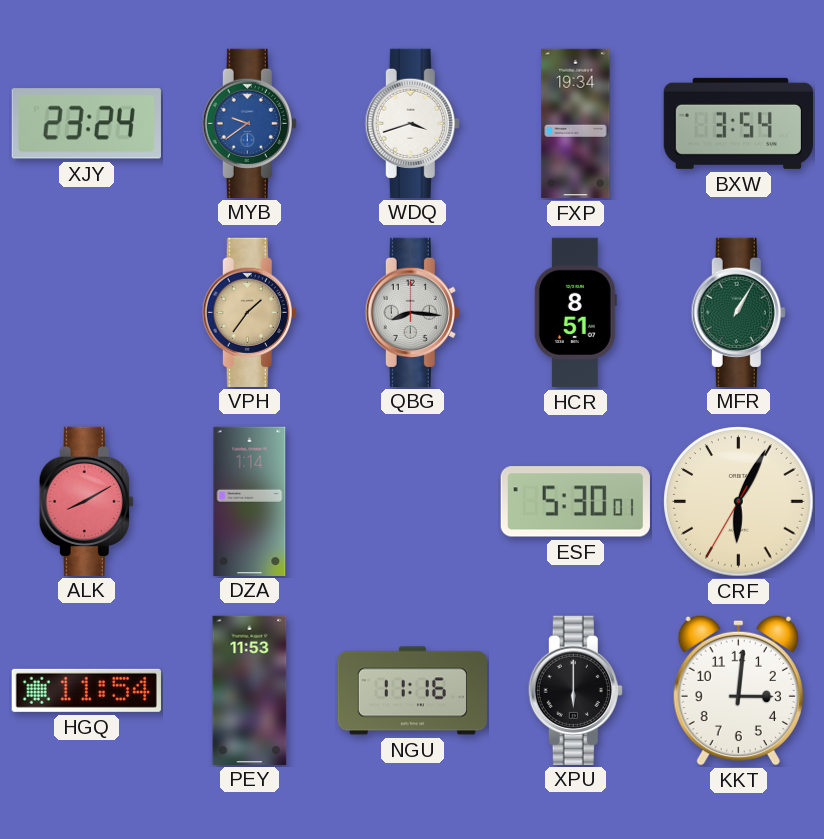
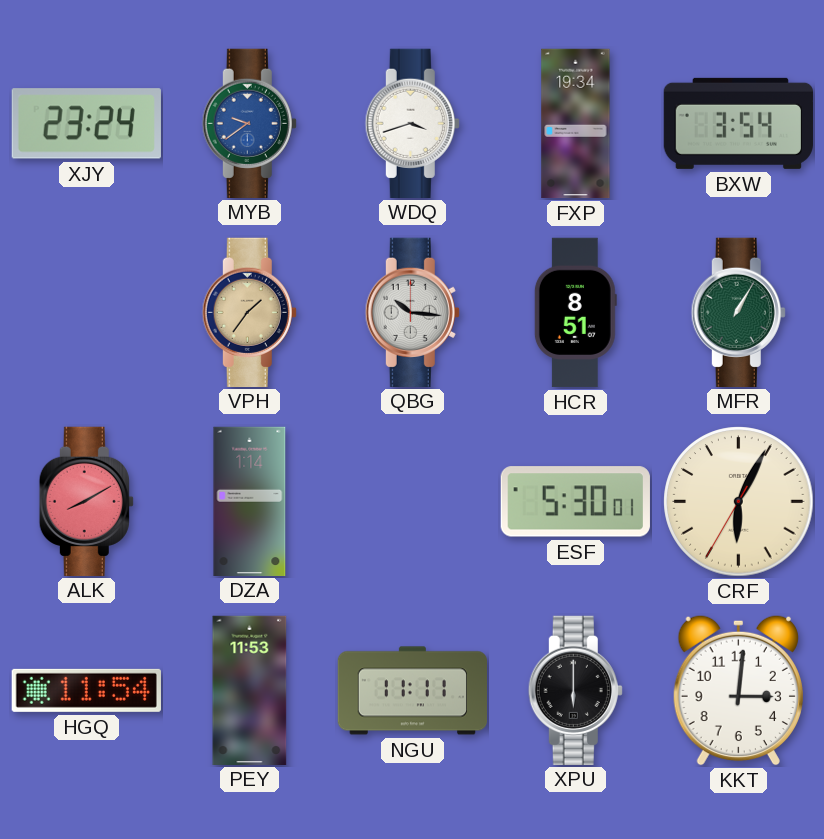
QBG: 8:16 -> 10:16 (412, 312)
NGU: 11:16 -> 11:11 (413, 691)
